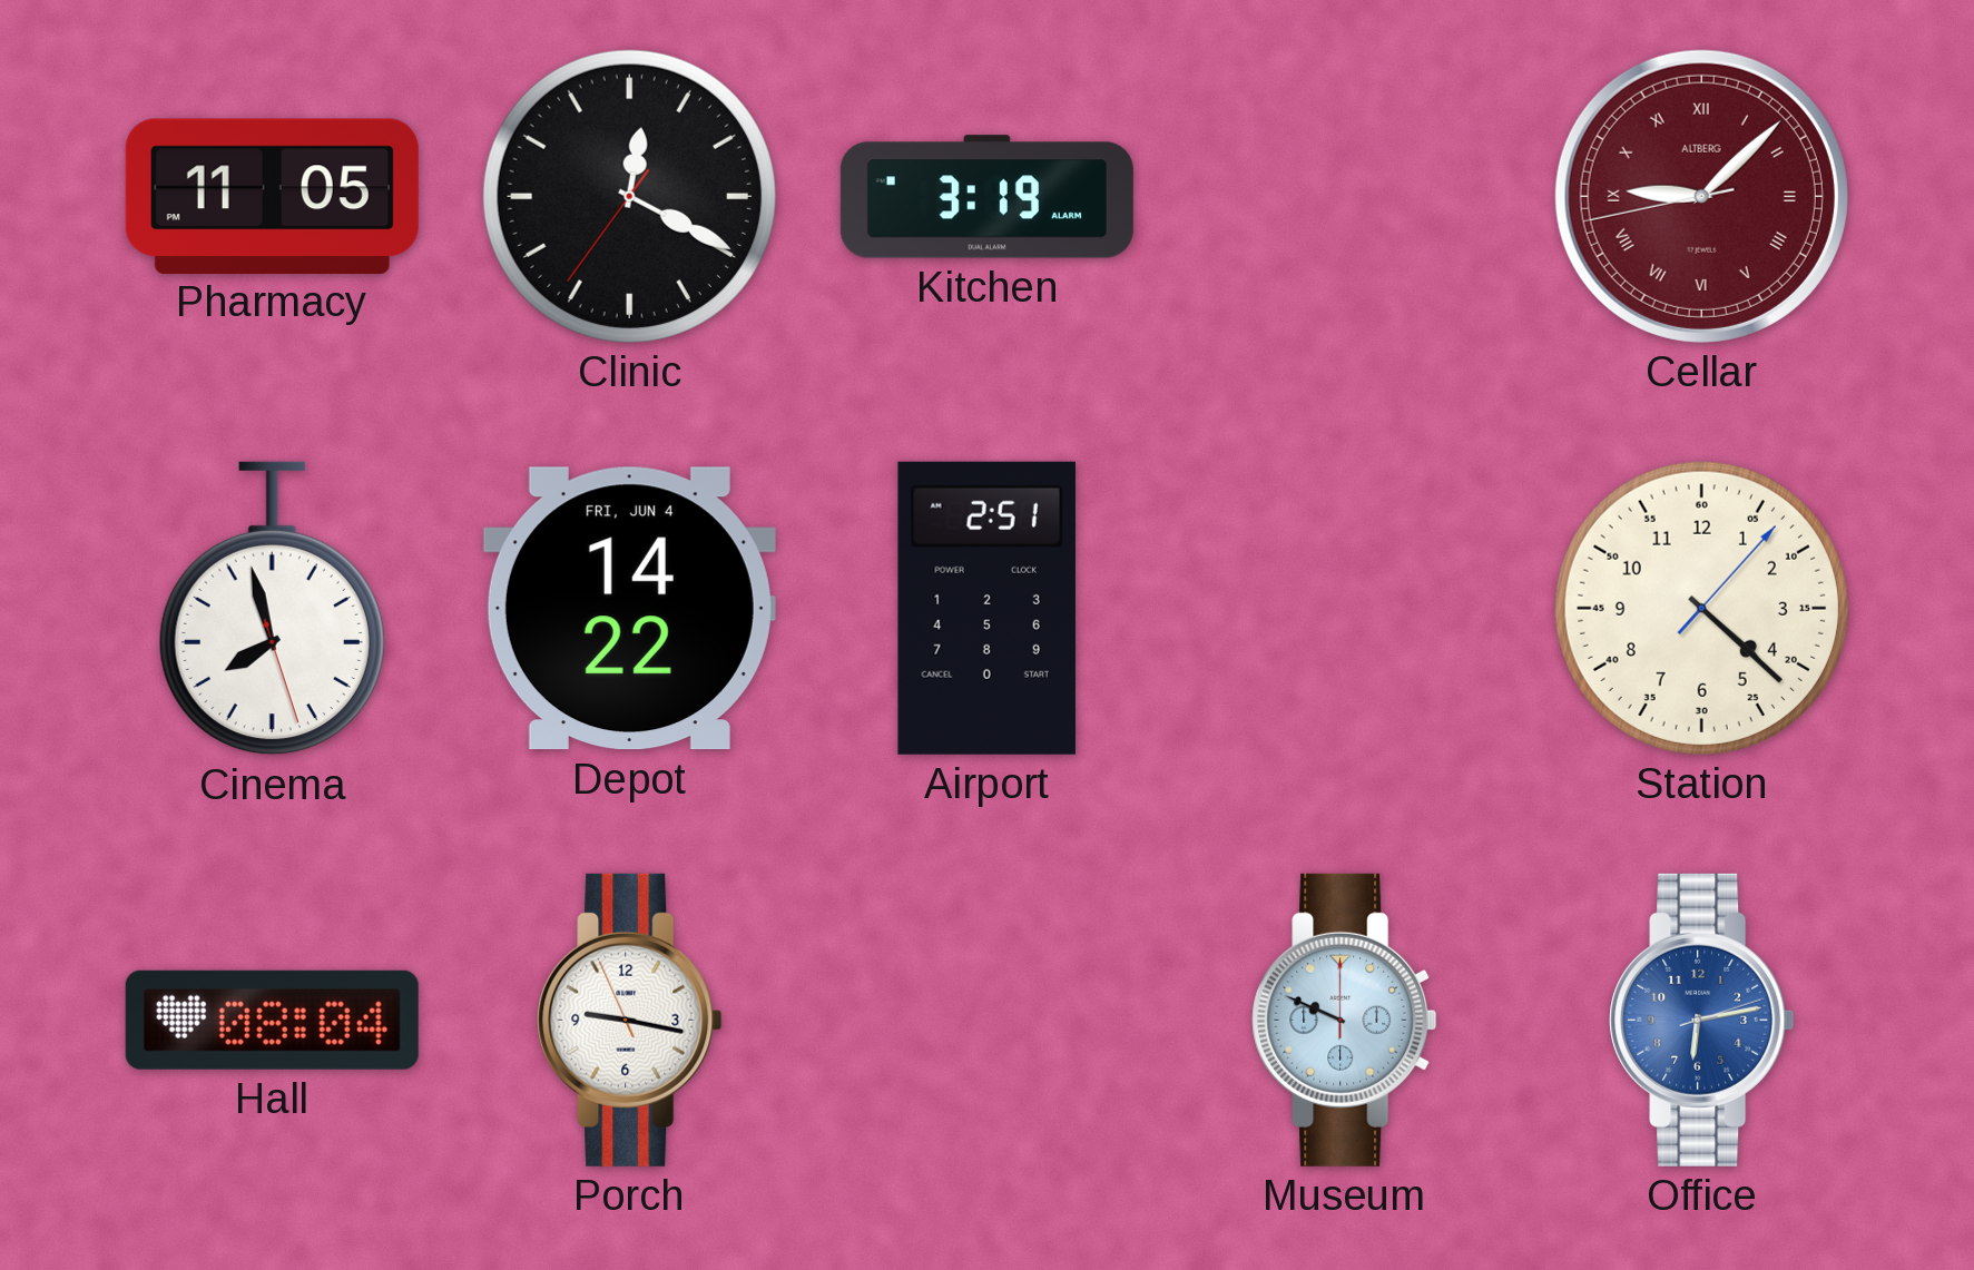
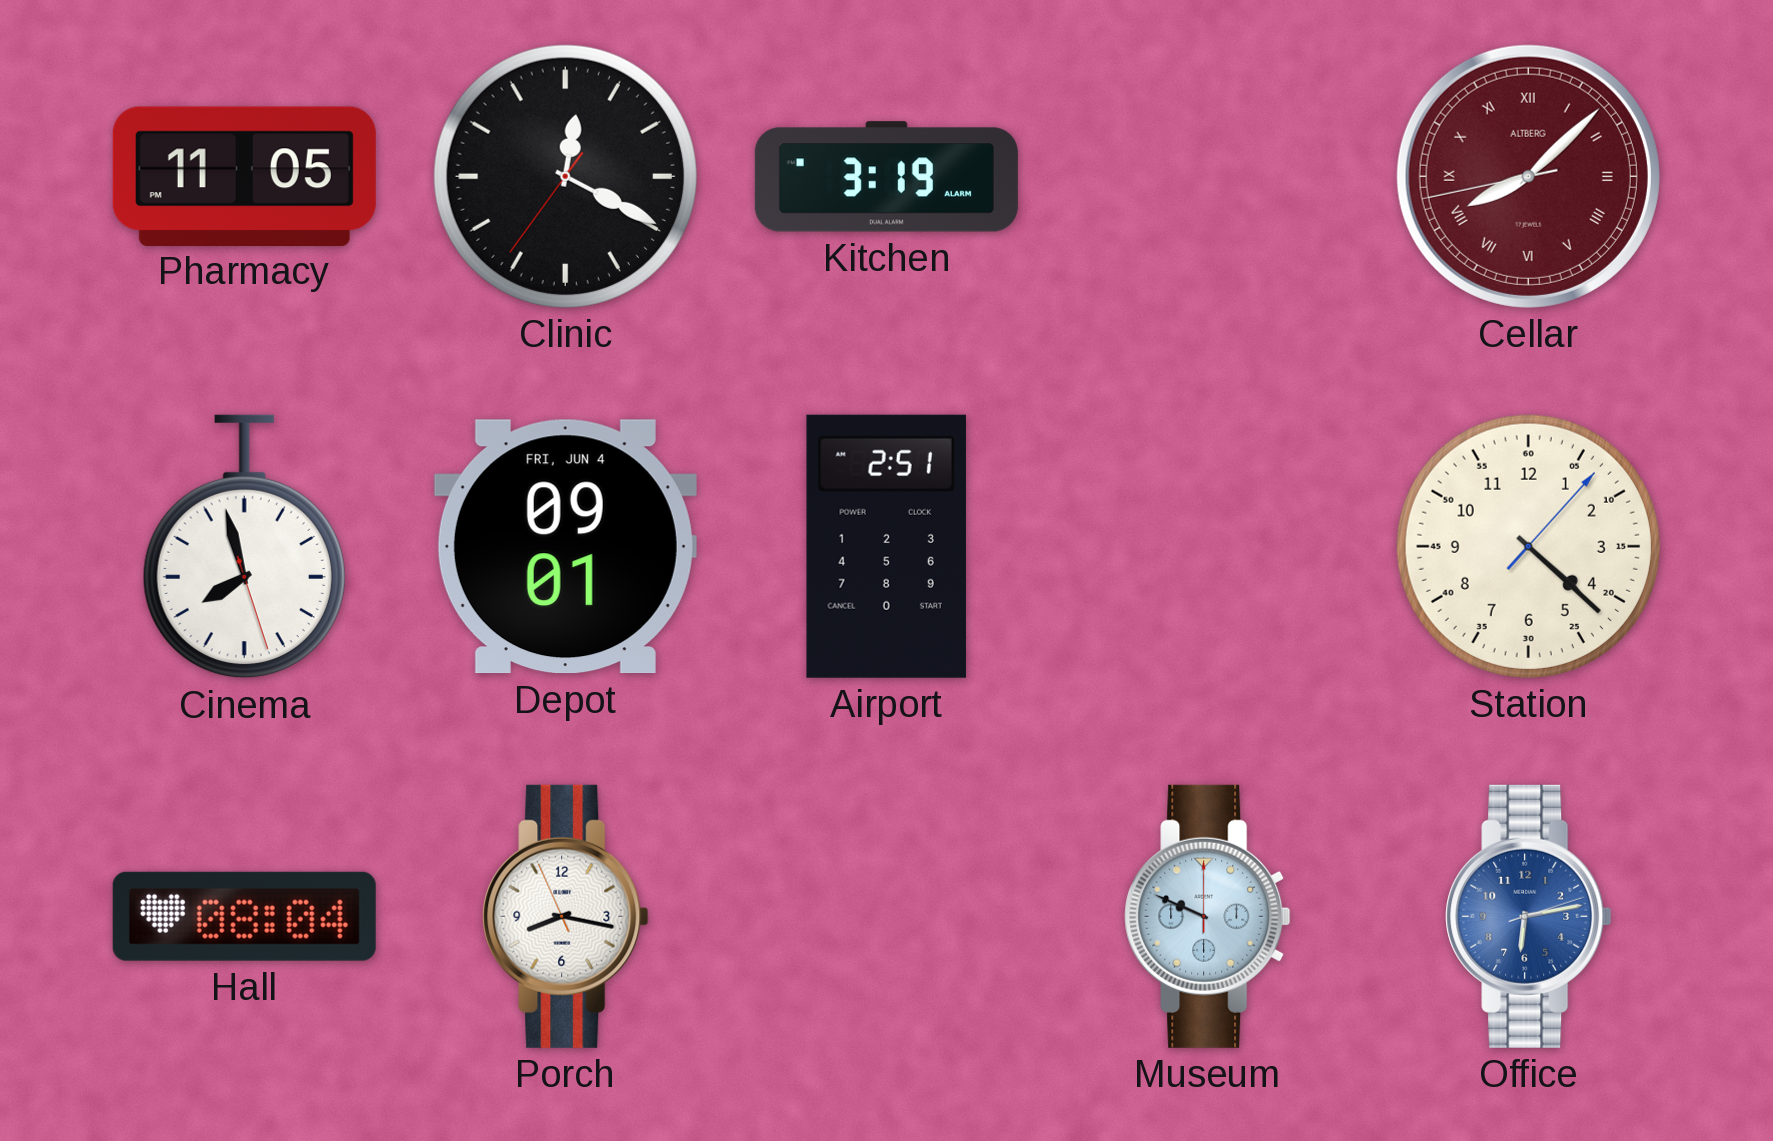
Cellar: 9:07 -> 8:07 (1528, 176)
Depot: 14:22 -> 09:01 (565, 547)
Porch: 9:16 -> 8:16 (566, 916)
